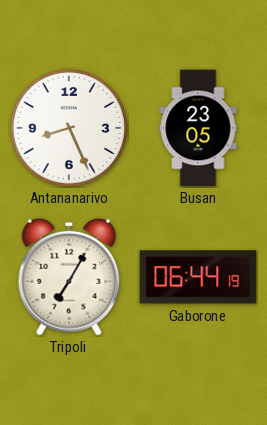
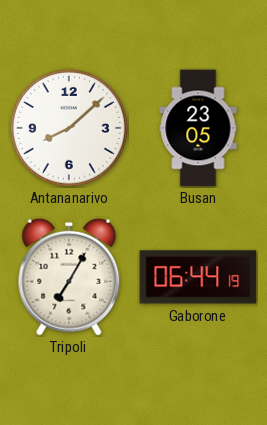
Antananarivo: 8:26 -> 8:08 (69, 128)
